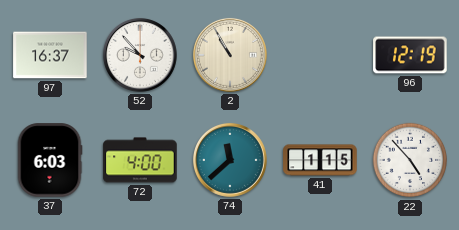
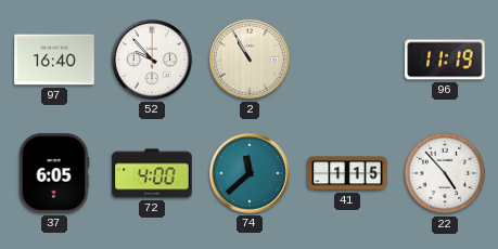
97: 16:37 -> 16:40 (54, 60)
96: 12:19 -> 11:19 (445, 60)
37: 6:03 -> 6:05 (54, 173)
